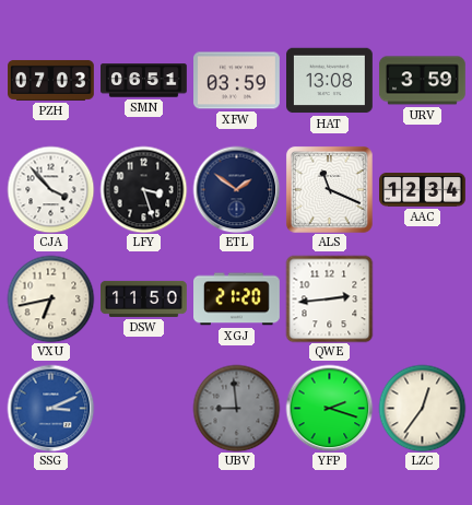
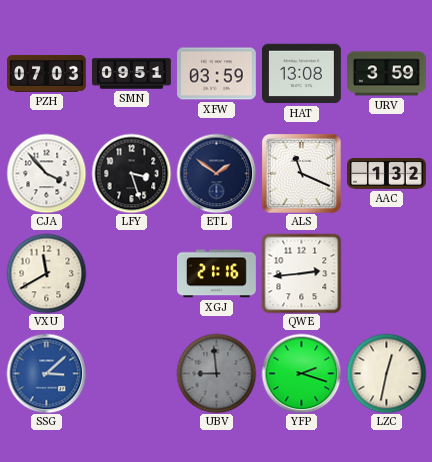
SMN: 06:51 -> 09:51 (132, 74)
AAC: 12:34 -> 1:32 (387, 174)
VXU: 6:43 -> 11:40 (46, 273)
DSW: 11:50 -> none (144, 298)
XGJ: 21:20 -> 21:16 (217, 274)
SSG: 3:11 -> 3:08 (46, 373)
LZC: 12:36 -> 12:32 (386, 373)
